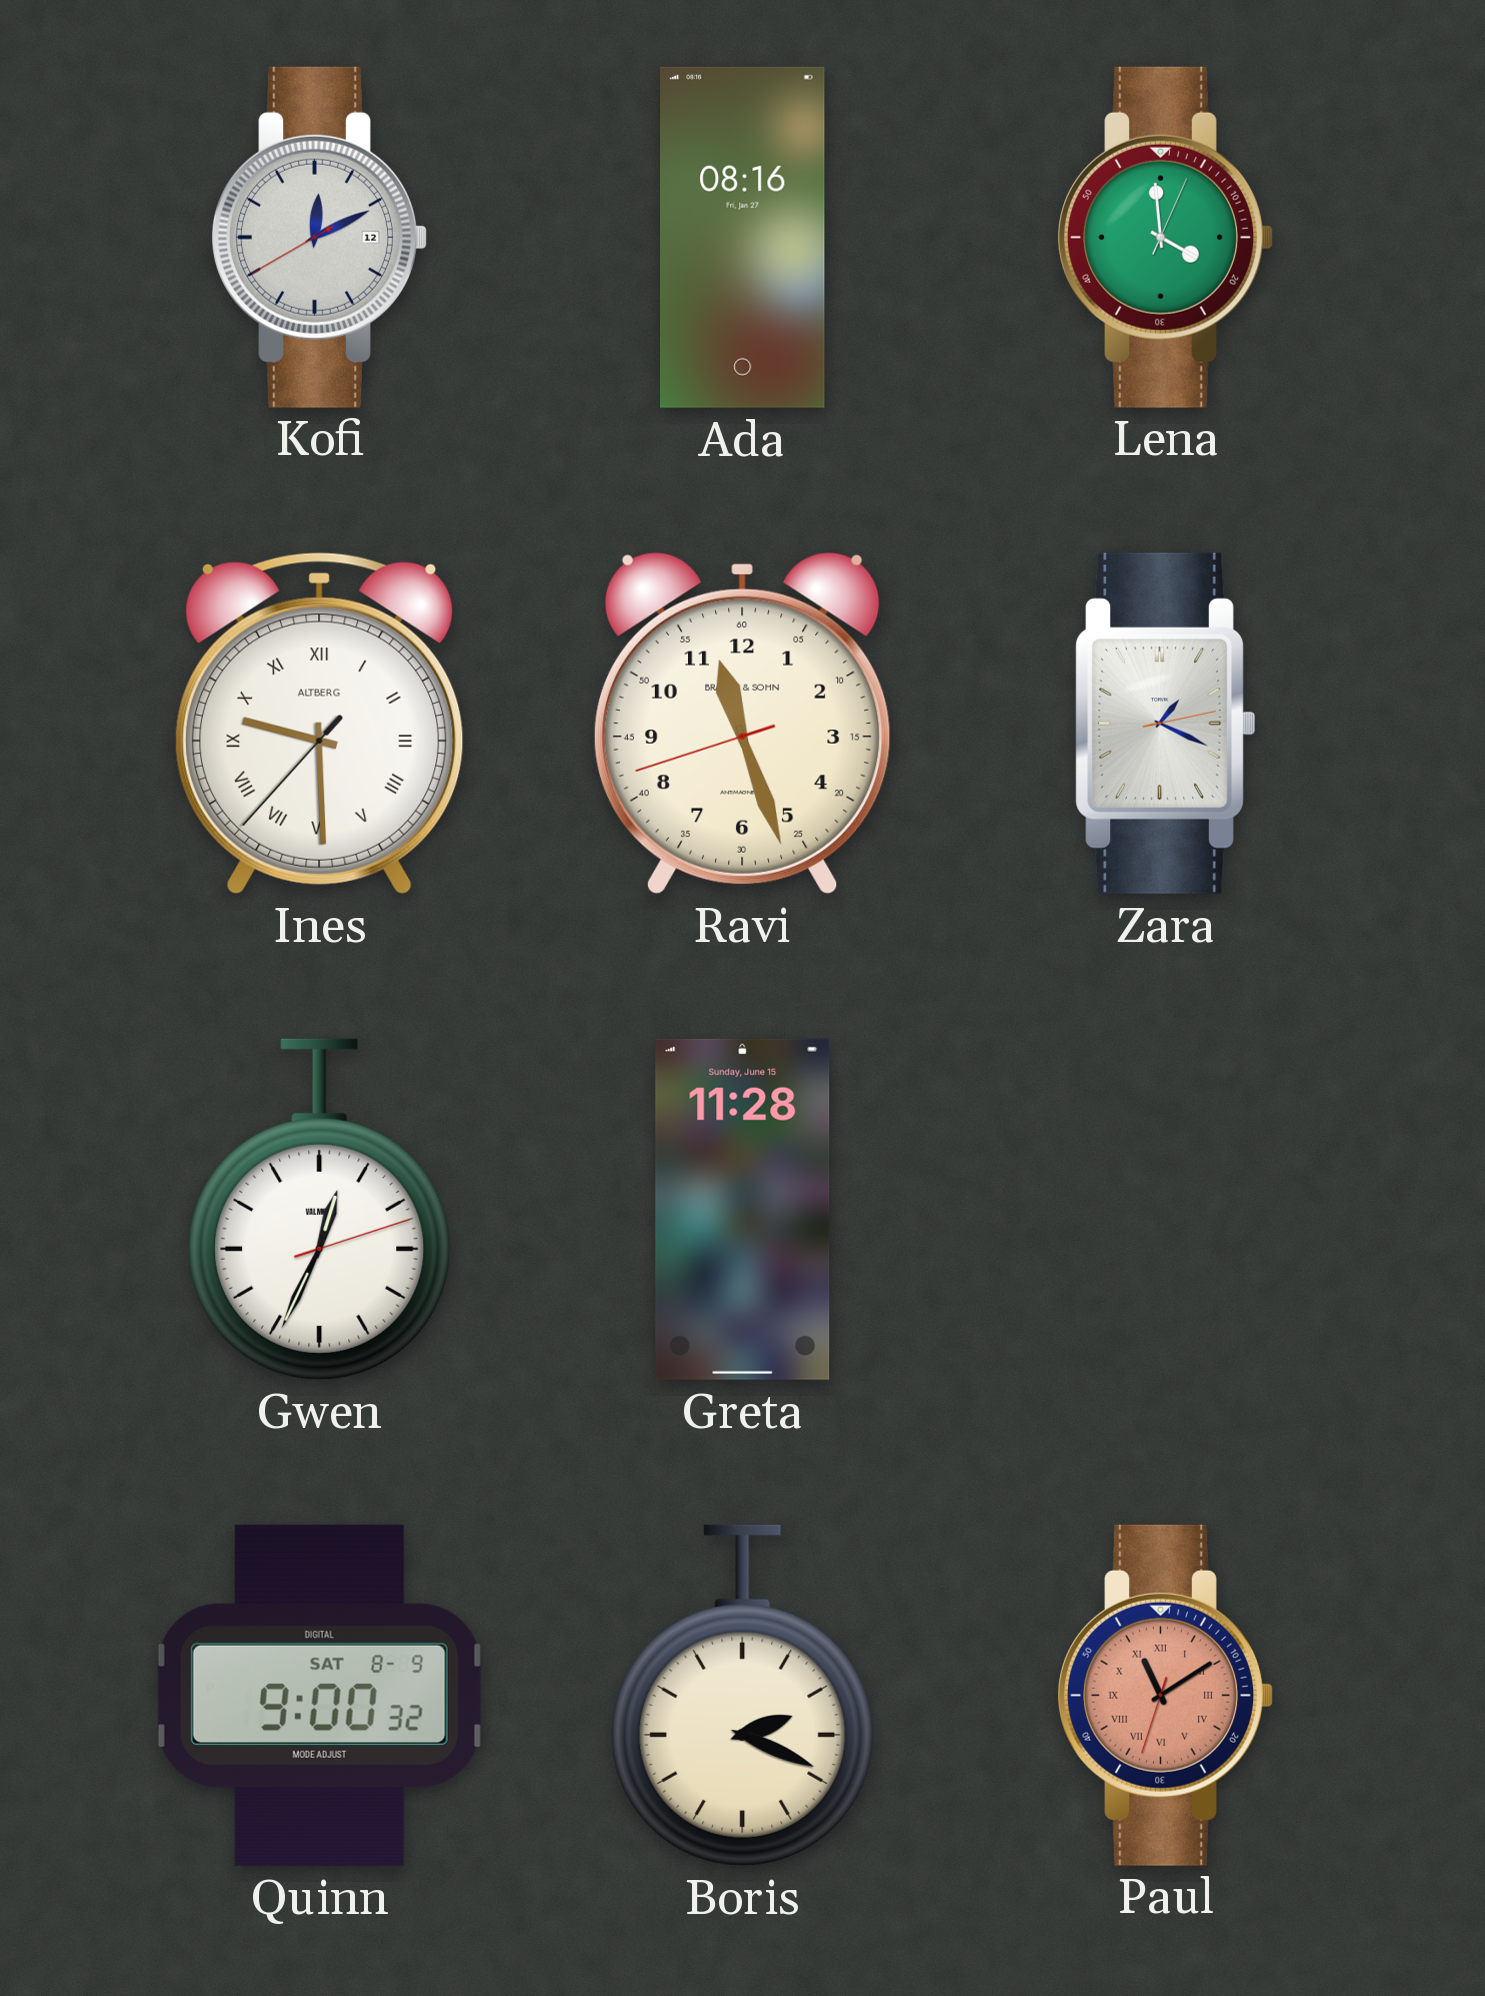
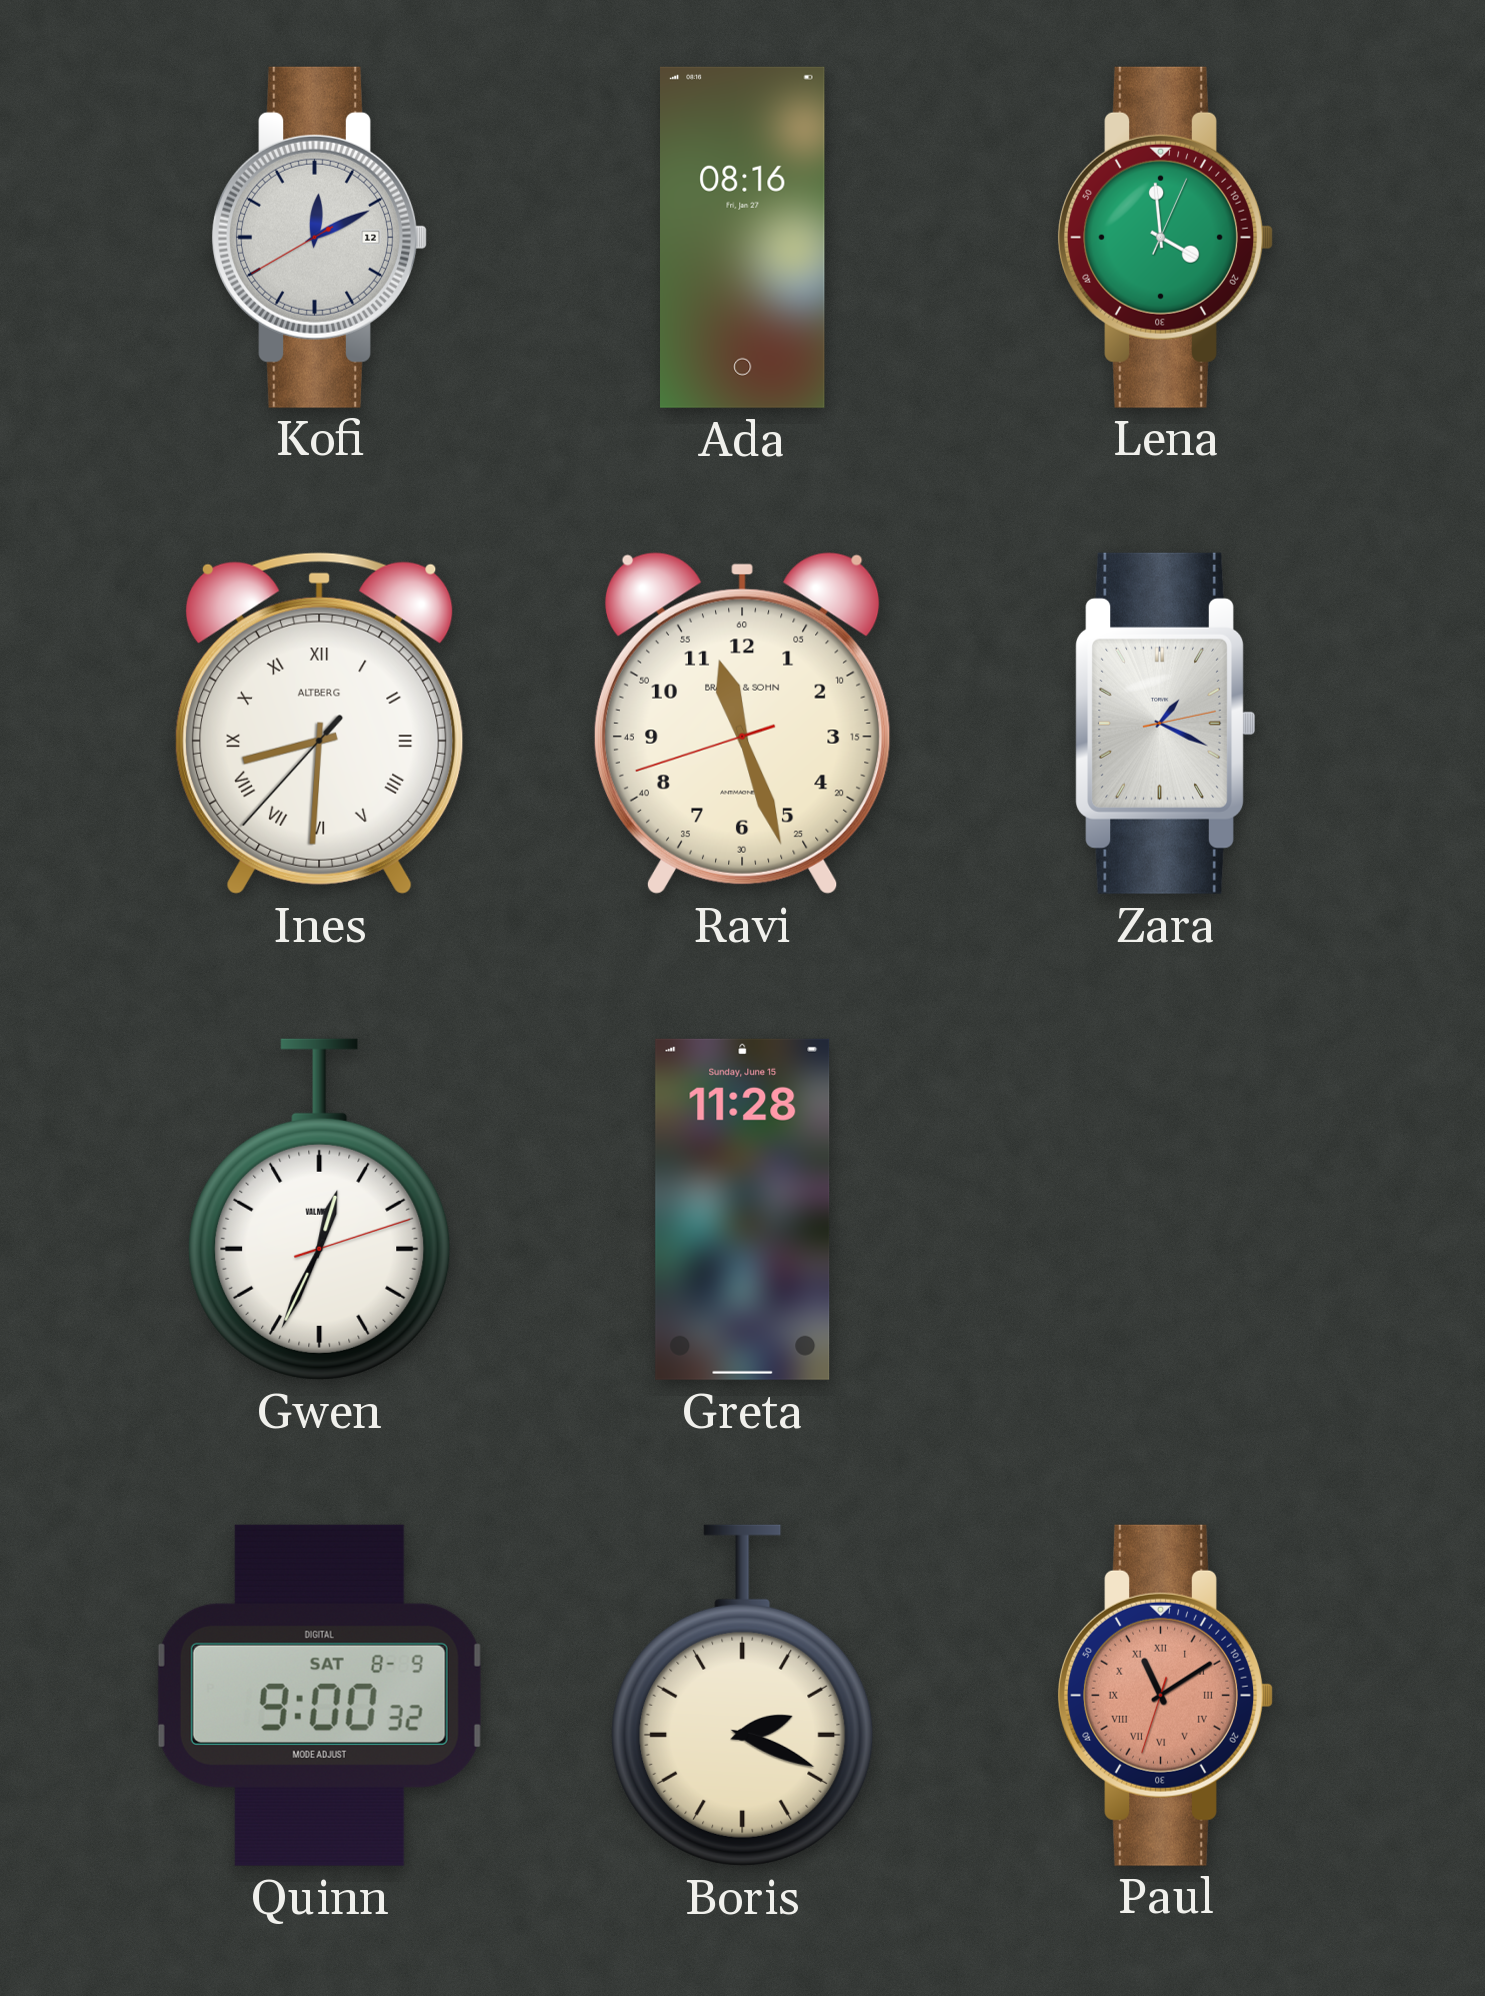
Ines: 9:29 -> 8:30 (320, 723)
